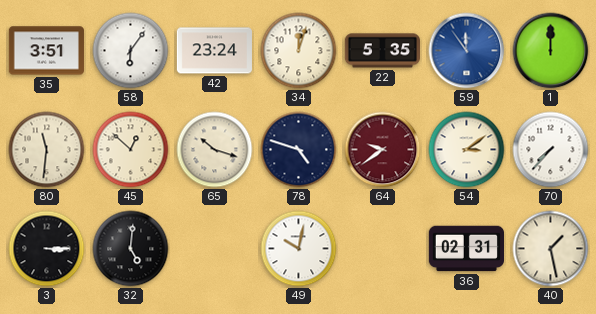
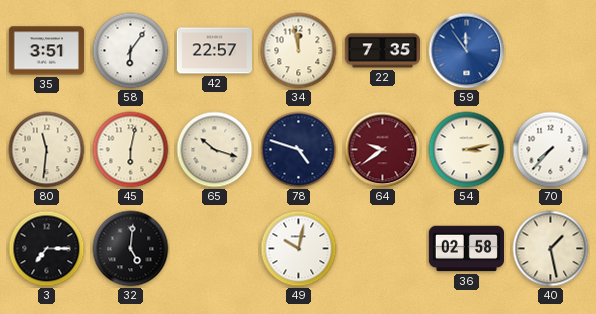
42: 23:24 -> 22:57 (214, 51)
34: 12:03 -> 11:58 (299, 51)
22: 5:35 -> 7:35 (382, 51)
1: 12:00 -> none (551, 51)
45: 12:52 -> 6:02 (131, 150)
54: 3:09 -> 3:13 (467, 150)
3: 3:15 -> 7:15 (47, 249)
36: 02:31 -> 02:58 (466, 249)
